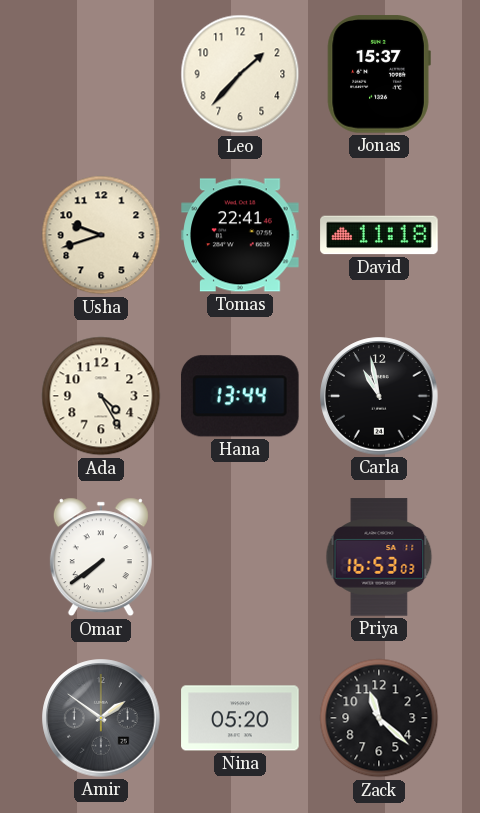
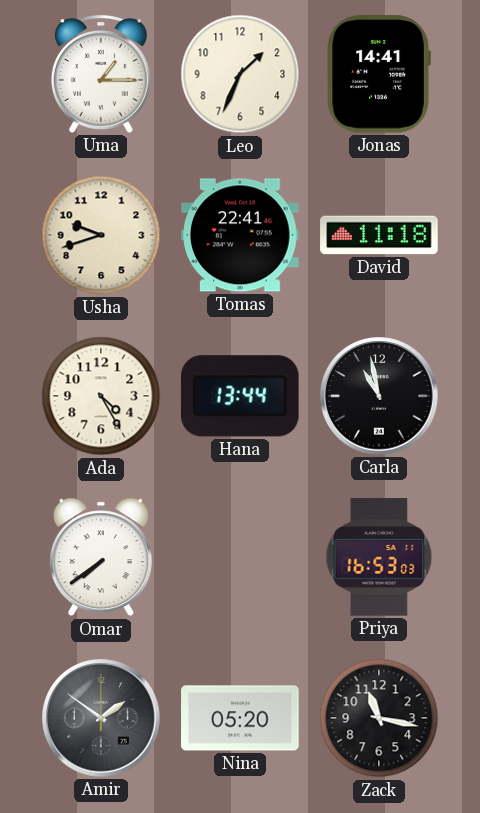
Uma: none -> 1:15 (101, 75)
Leo: 1:37 -> 1:34 (240, 74)
Jonas: 15:37 -> 14:41 (379, 74)
Zack: 11:22 -> 11:17 (379, 718)
